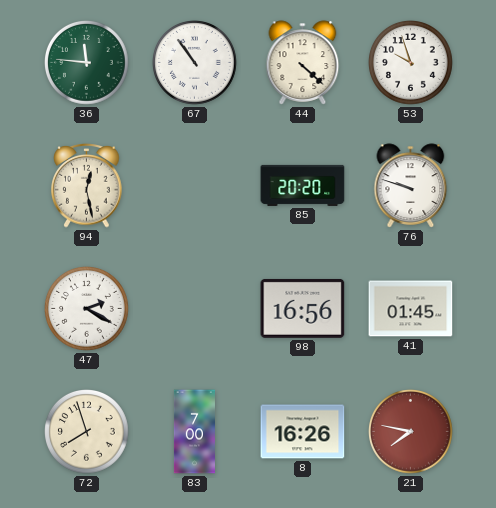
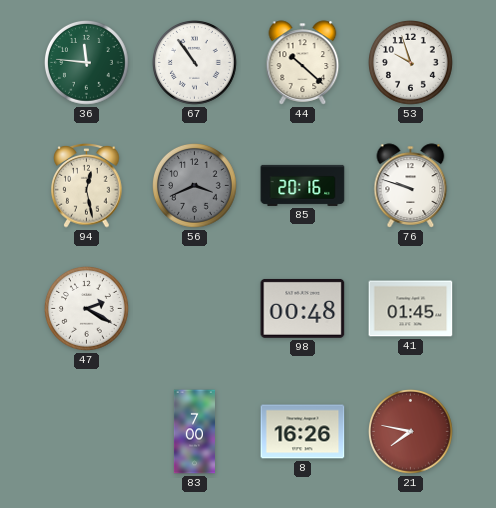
44: 4:22 -> 10:22 (303, 63)
56: none -> 3:41 (195, 186)
85: 20:20 -> 20:16 (303, 185)
98: 16:56 -> 00:48 (303, 308)
72: 7:57 -> none (87, 432)
